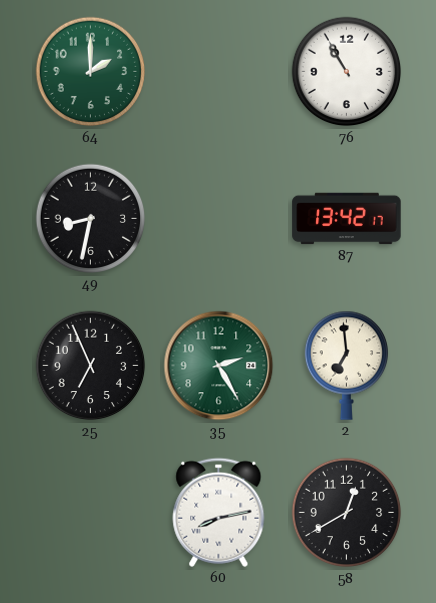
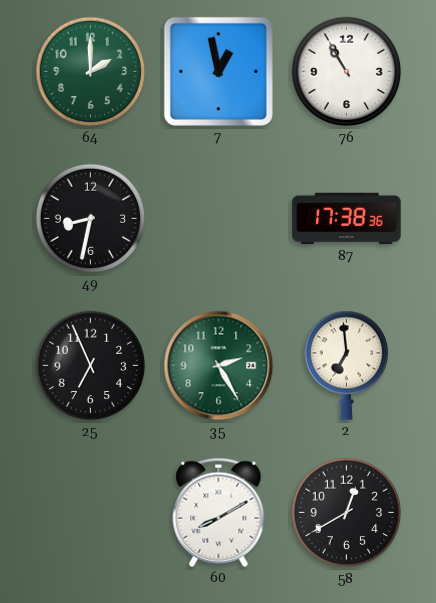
7: none -> 12:58 (218, 71)
87: 13:42 -> 17:38 (347, 219)
60: 8:13 -> 8:10 (219, 512)
